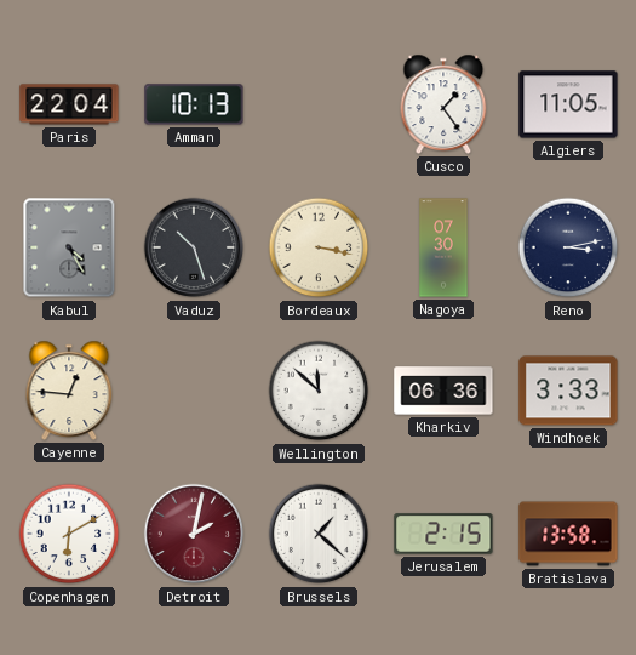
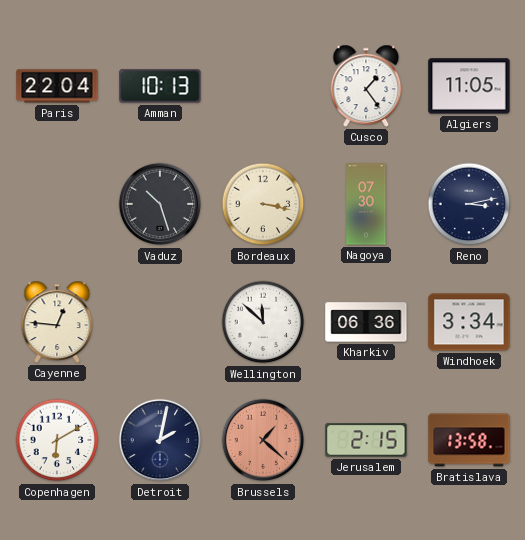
Kabul: 4:25 -> none (69, 247)
Windhoek: 3:33 -> 3:34 (469, 322)
Detroit dial: burgundy -> navy (160, 440)
Brussels dial: white -> salmon (263, 440)
